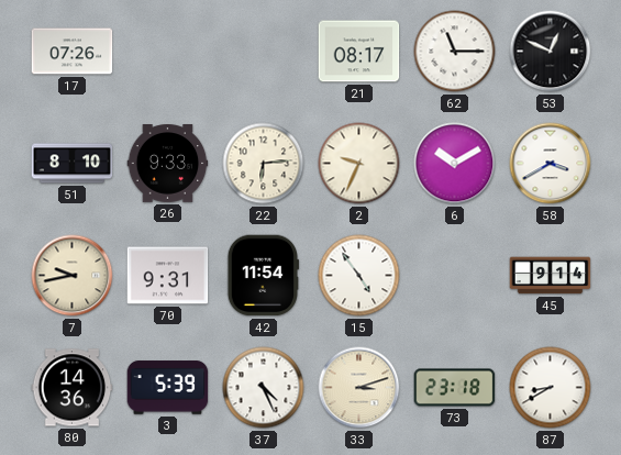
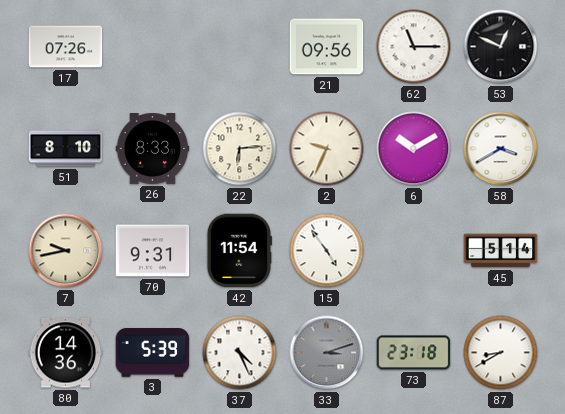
21: 08:17 -> 09:56 (327, 47)
26: 9:33 -> 8:33 (153, 149)
45: 9:14 -> 5:14 (501, 251)
33 dial: cream -> grey (327, 353)
